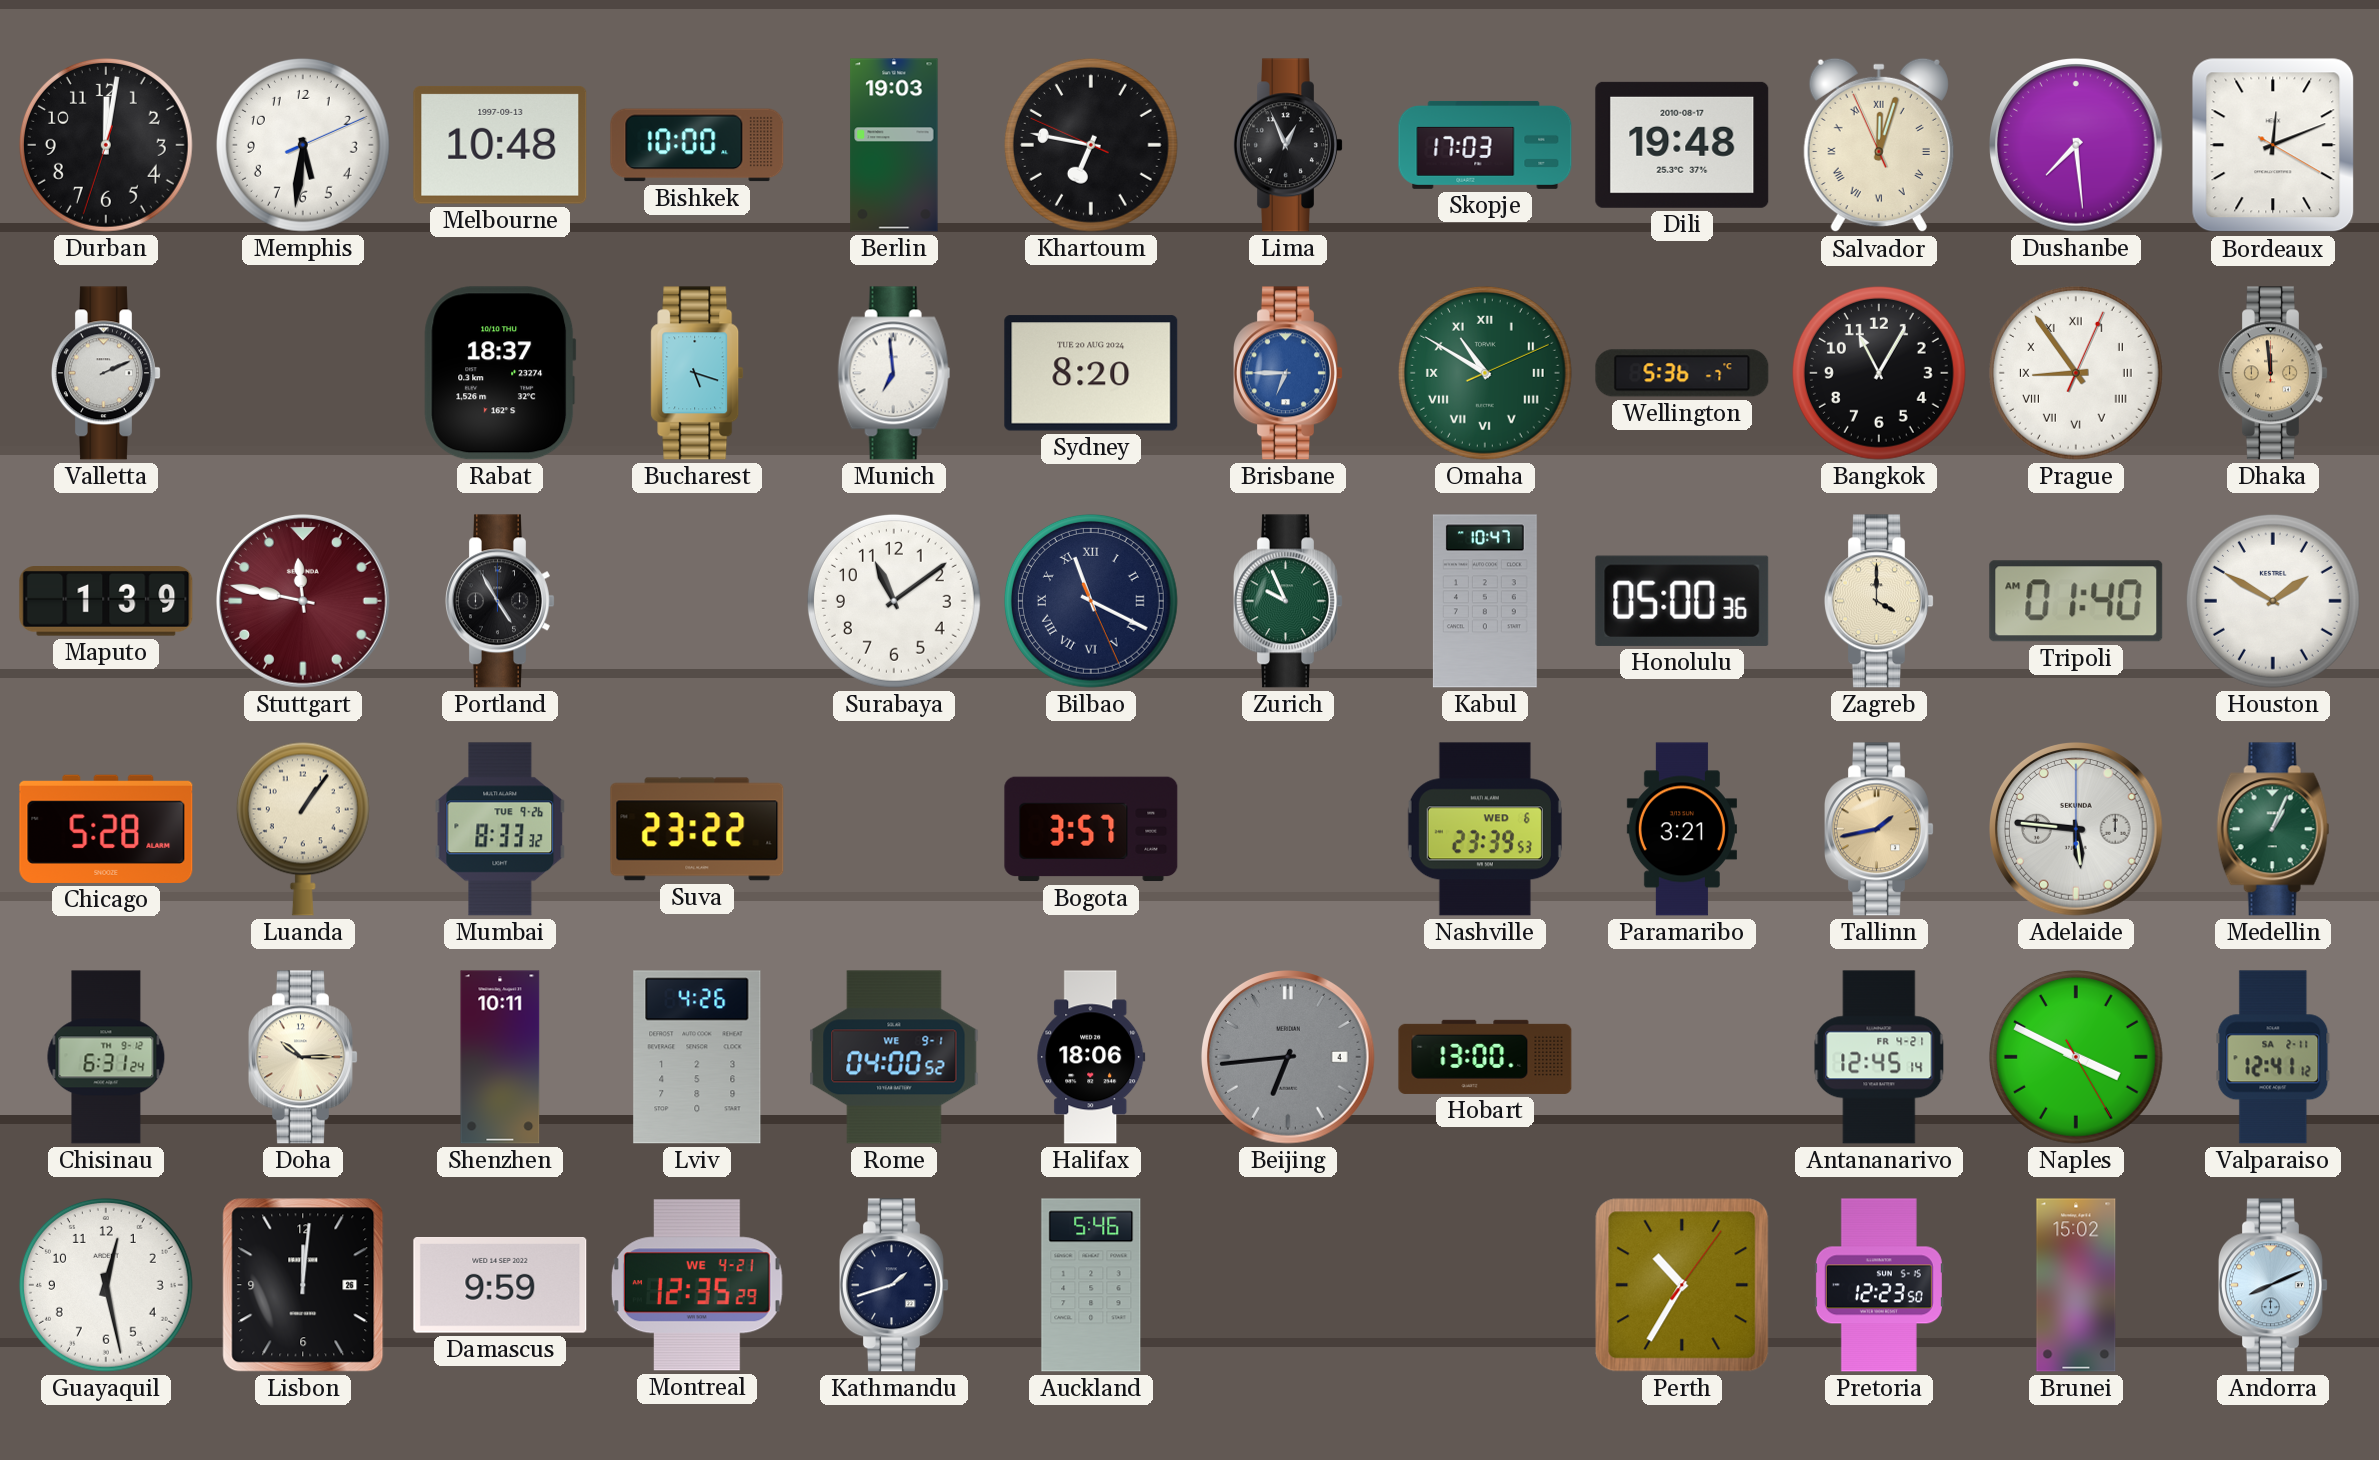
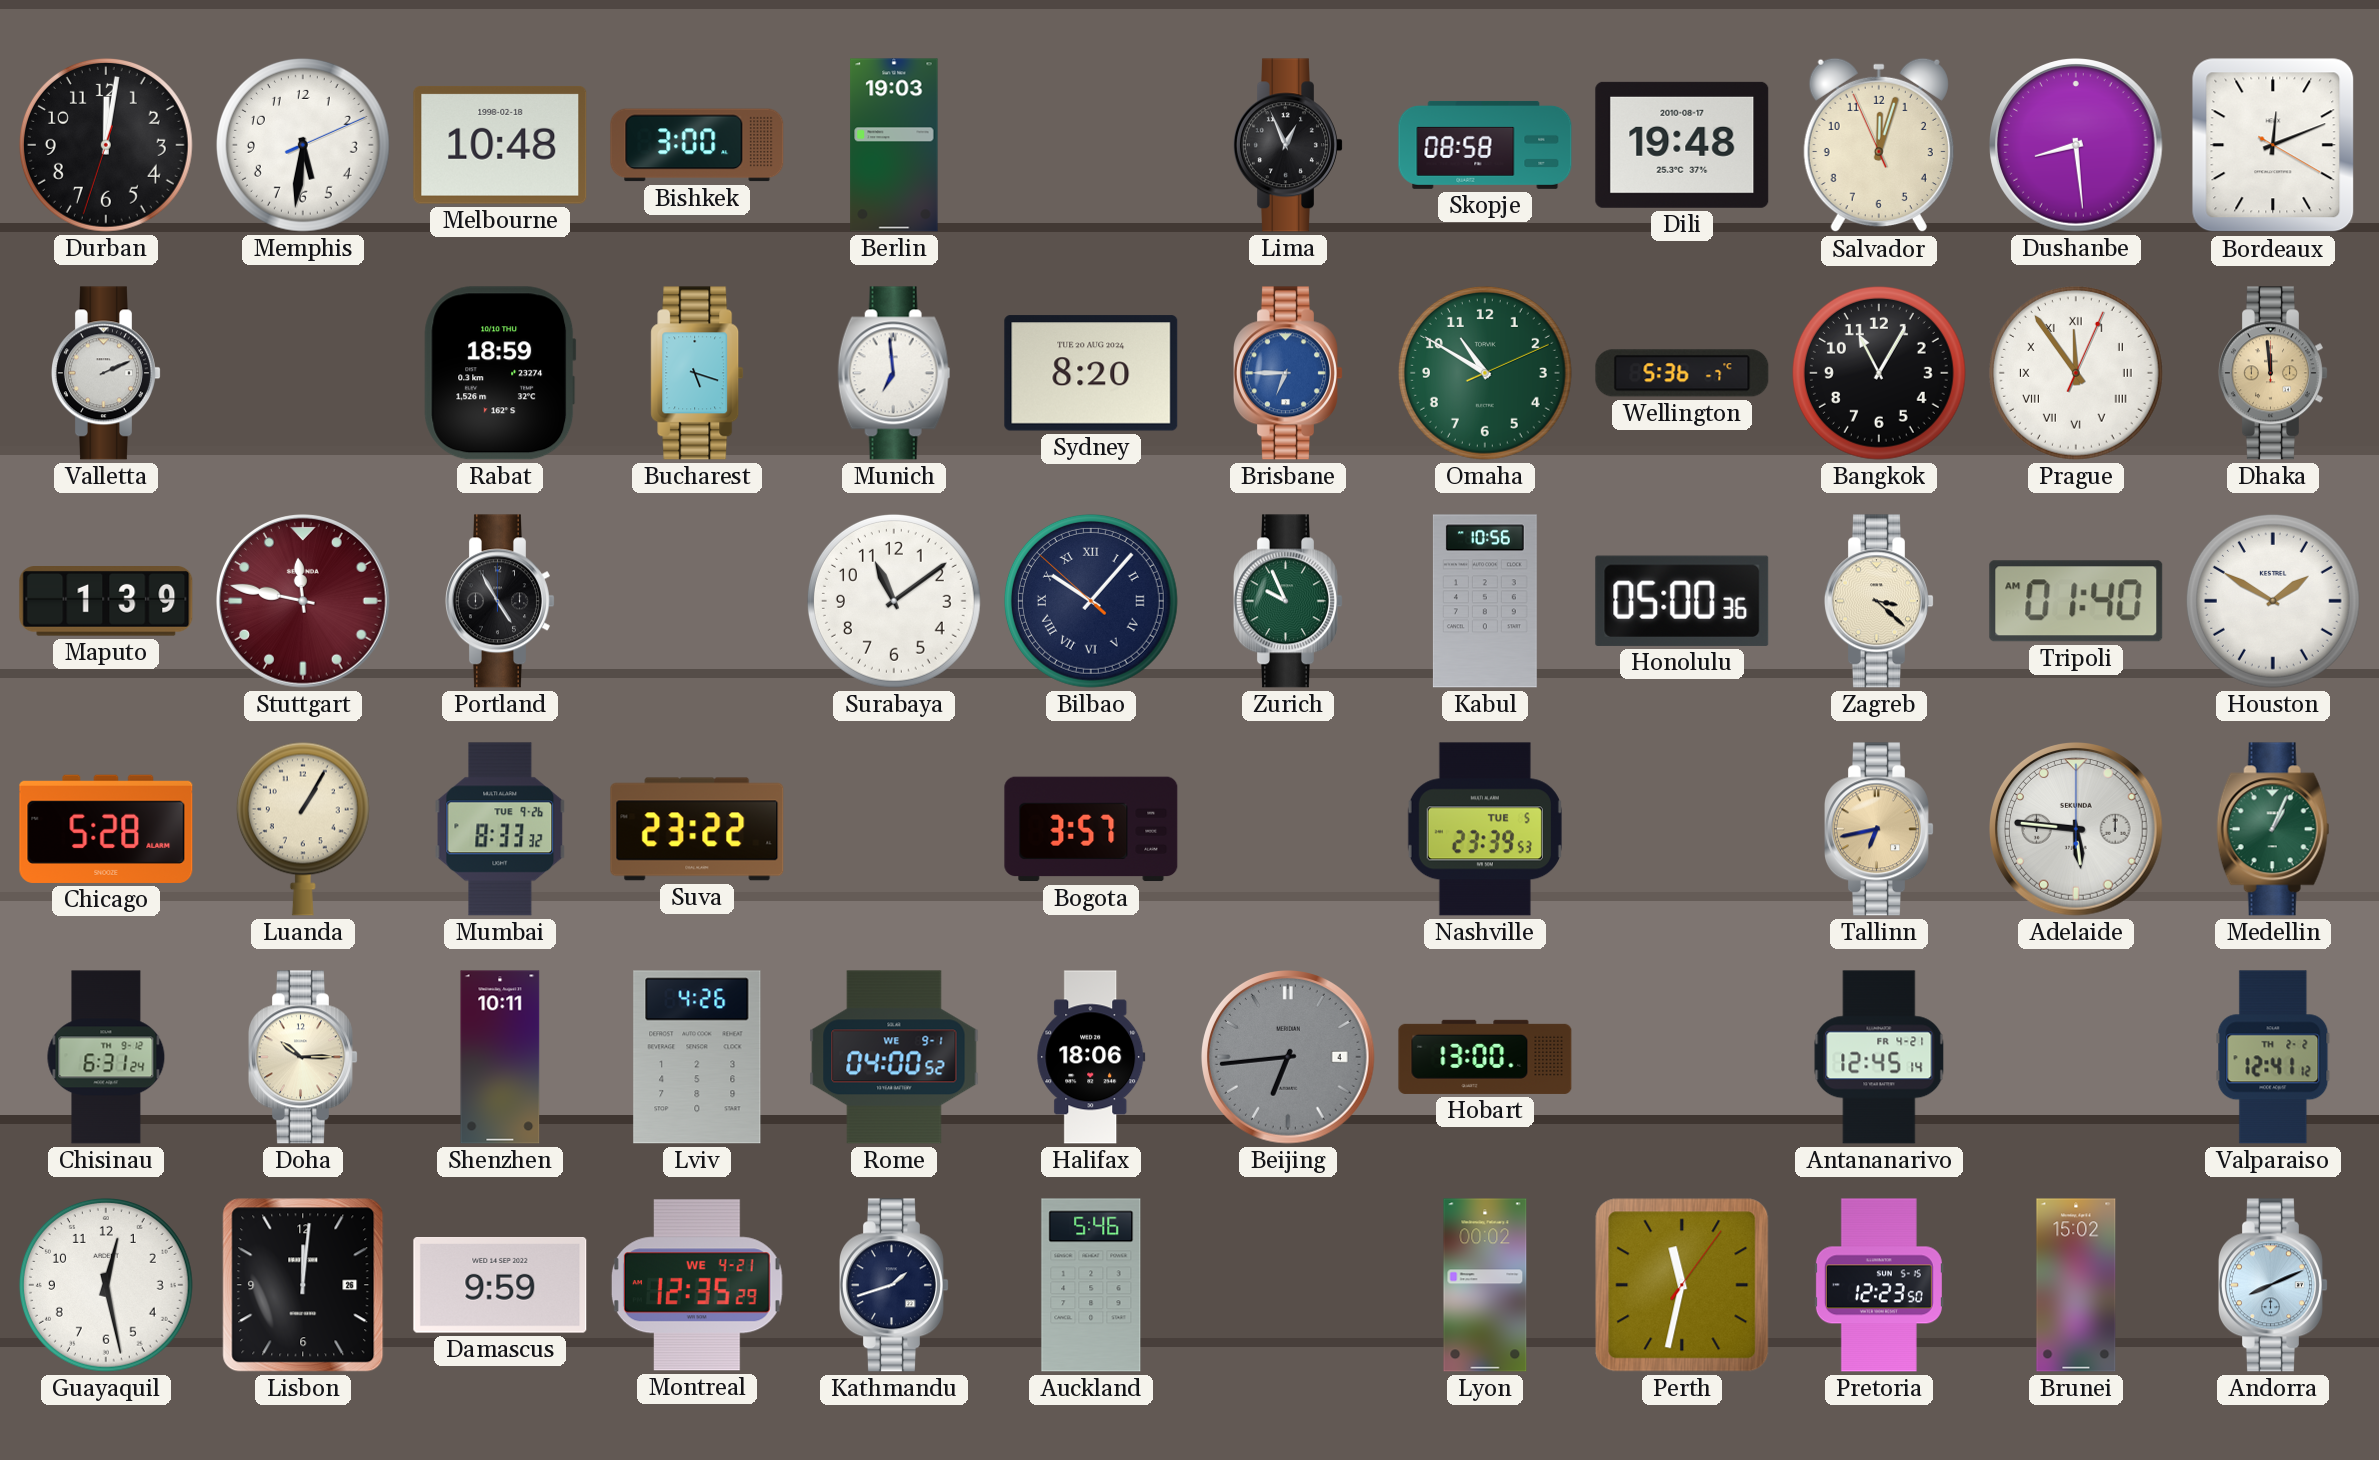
Melbourne date: 1997-09-13 -> 1998-02-18 (500, 145)
Bishkek: 10:00 -> 3:00 (697, 145)
Khartoum: 6:46 -> none (1091, 145)
Skopje: 17:03 -> 08:58 (1485, 145)
Salvador numerals: Roman -> Arabic (1879, 145)
Dushanbe: 7:29 -> 8:29 (2077, 146)
Rabat: 18:37 -> 18:59 (500, 373)
Omaha numerals: Roman -> Arabic (1485, 373)
Prague: 8:54 -> 11:54 (2076, 373)
Bilbao: 11:19 -> 10:06 (1091, 601)
Kabul: 10:47 -> 10:56 (1485, 601)
Zagreb: 4:00 -> 3:22 (1880, 601)
Luanda: 1:06 -> 1:05 (303, 829)
Nashville date: WED 6 -> TUE 5 (1485, 829)
Paramaribo: 3:21 -> none (1682, 829)
Tallinn: 1:43 -> 6:43 (1880, 829)
Naples: 3:49 -> none (2076, 1057)
Valparaiso date: SA 2-11 -> TH 2-2 (2273, 1057)
Lyon: none -> 00:02 (1485, 1285)
Perth: 10:35 -> 11:32 (1682, 1285)
